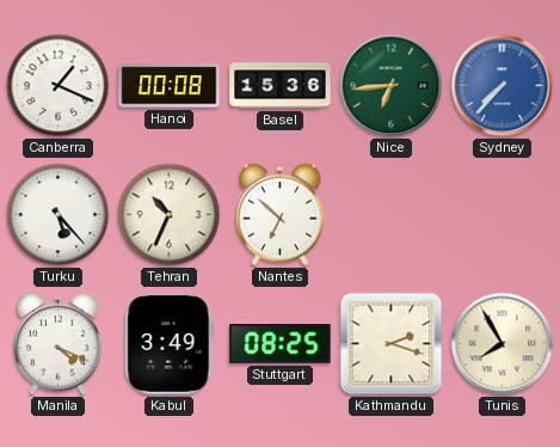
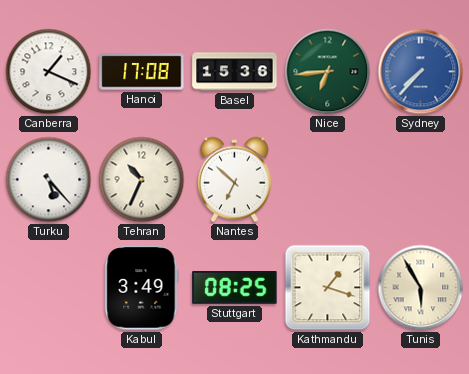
Hanoi: 00:08 -> 17:08 (142, 72)
Manila: 4:19 -> none (59, 344)
Kathmandu: 2:18 -> 1:18 (328, 288)
Tunis: 7:55 -> 5:55 (421, 288)
